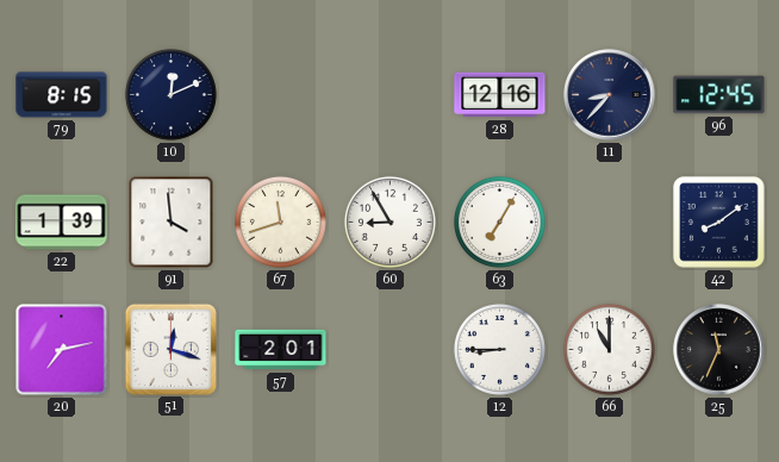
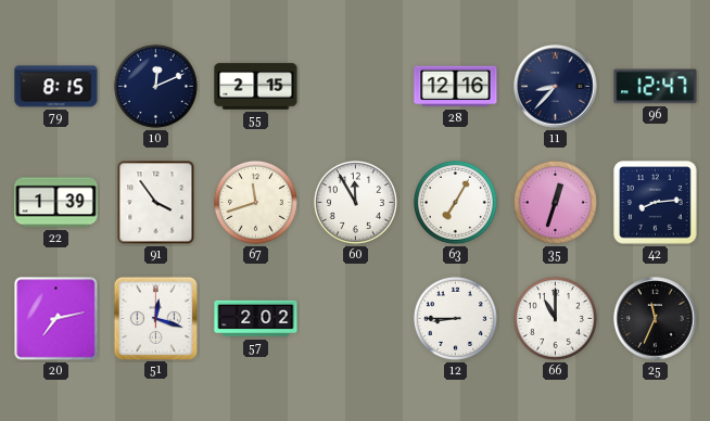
55: none -> 2:15 (256, 87)
96: 12:45 -> 12:47 (656, 87)
91: 3:59 -> 3:54 (156, 203)
60: 8:55 -> 11:55 (355, 202)
35: none -> 12:33 (555, 202)
42: 8:09 -> 8:14 (656, 203)
57: 2:01 -> 2:02 (256, 319)
